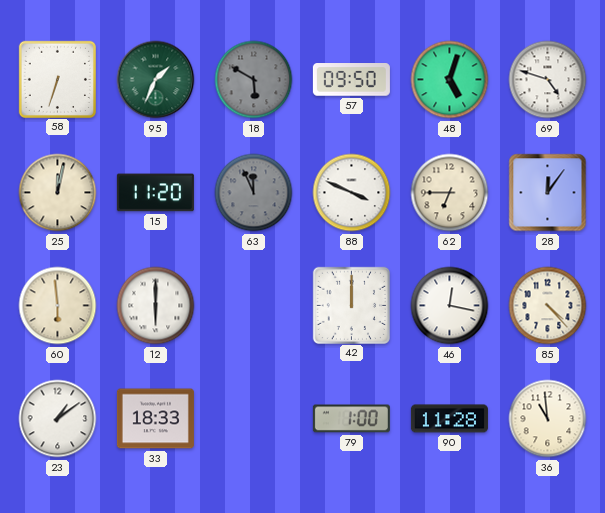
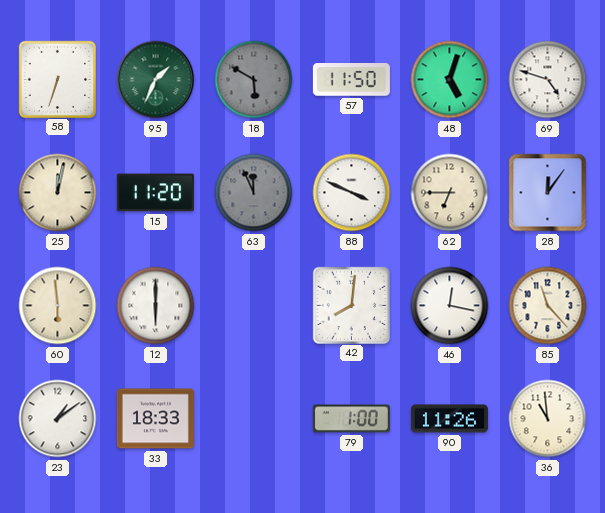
57: 09:50 -> 11:50 (351, 80)
42: 12:00 -> 8:01 (351, 305)
85: 4:23 -> 11:23 (548, 306)
90: 11:28 -> 11:26 (449, 419)
